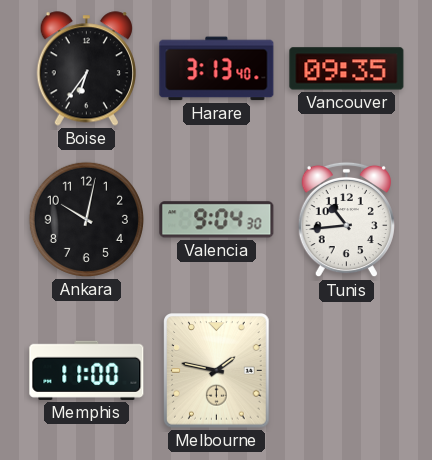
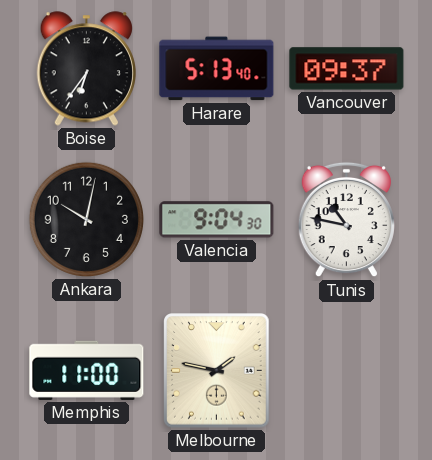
Harare: 3:13 -> 5:13 (217, 69)
Vancouver: 09:35 -> 09:37 (347, 69)
Tunis: 10:44 -> 10:47 (346, 220)
